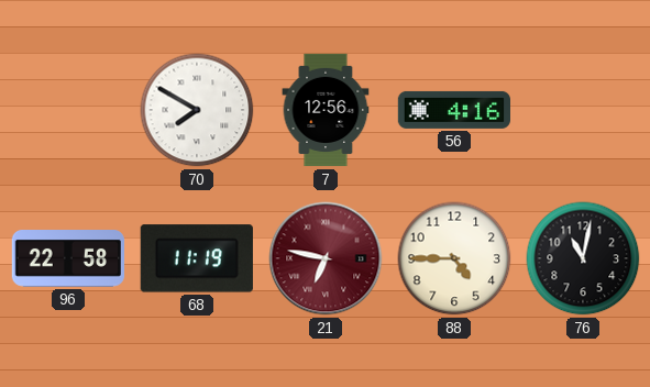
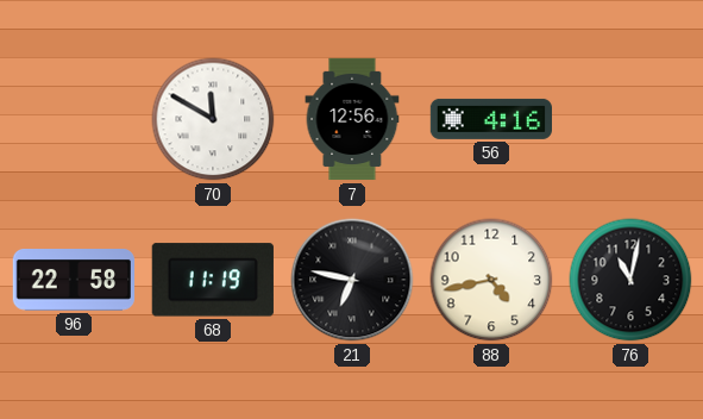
70: 7:50 -> 11:50 (213, 119)
21 dial: burgundy -> black (352, 280)
88: 4:45 -> 4:43 (491, 280)
